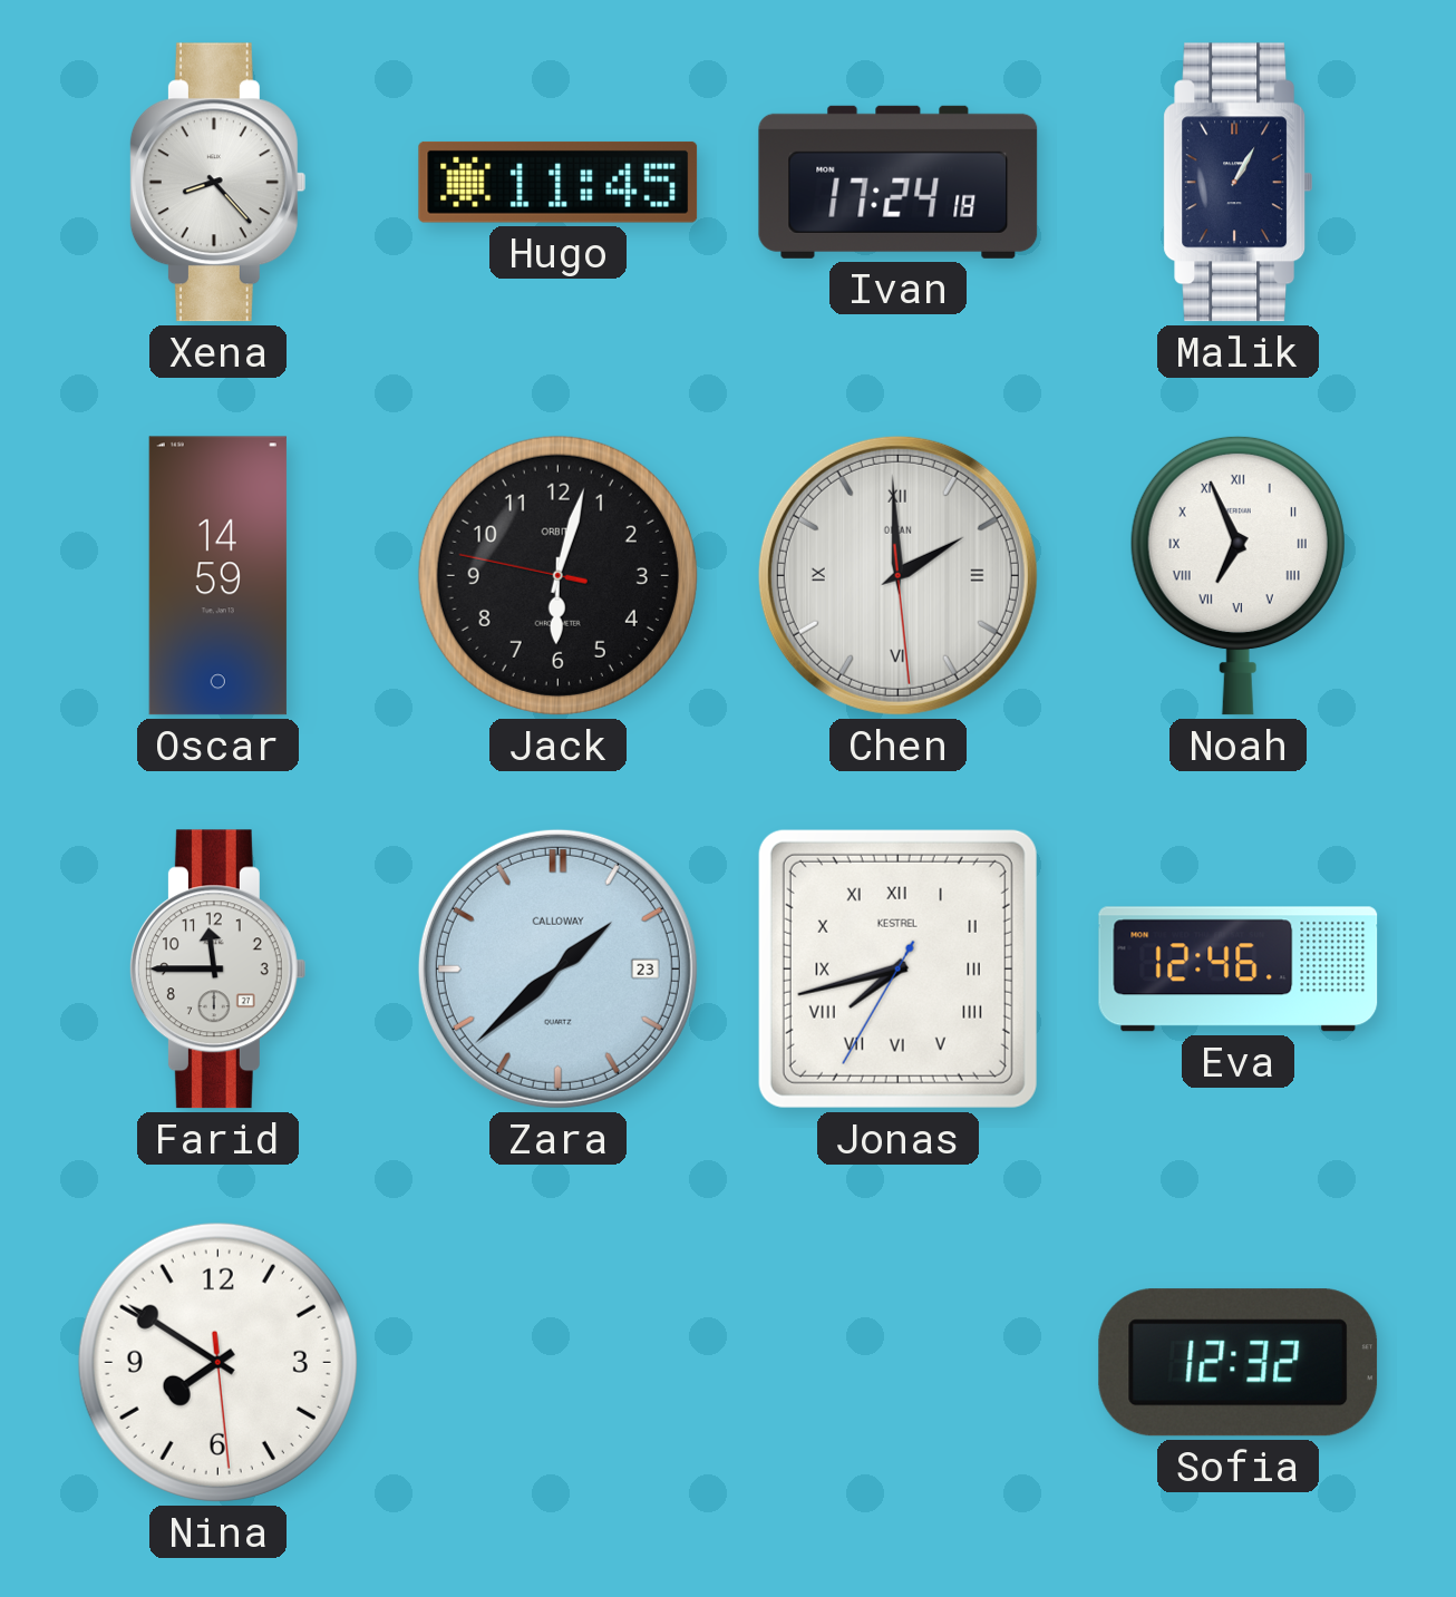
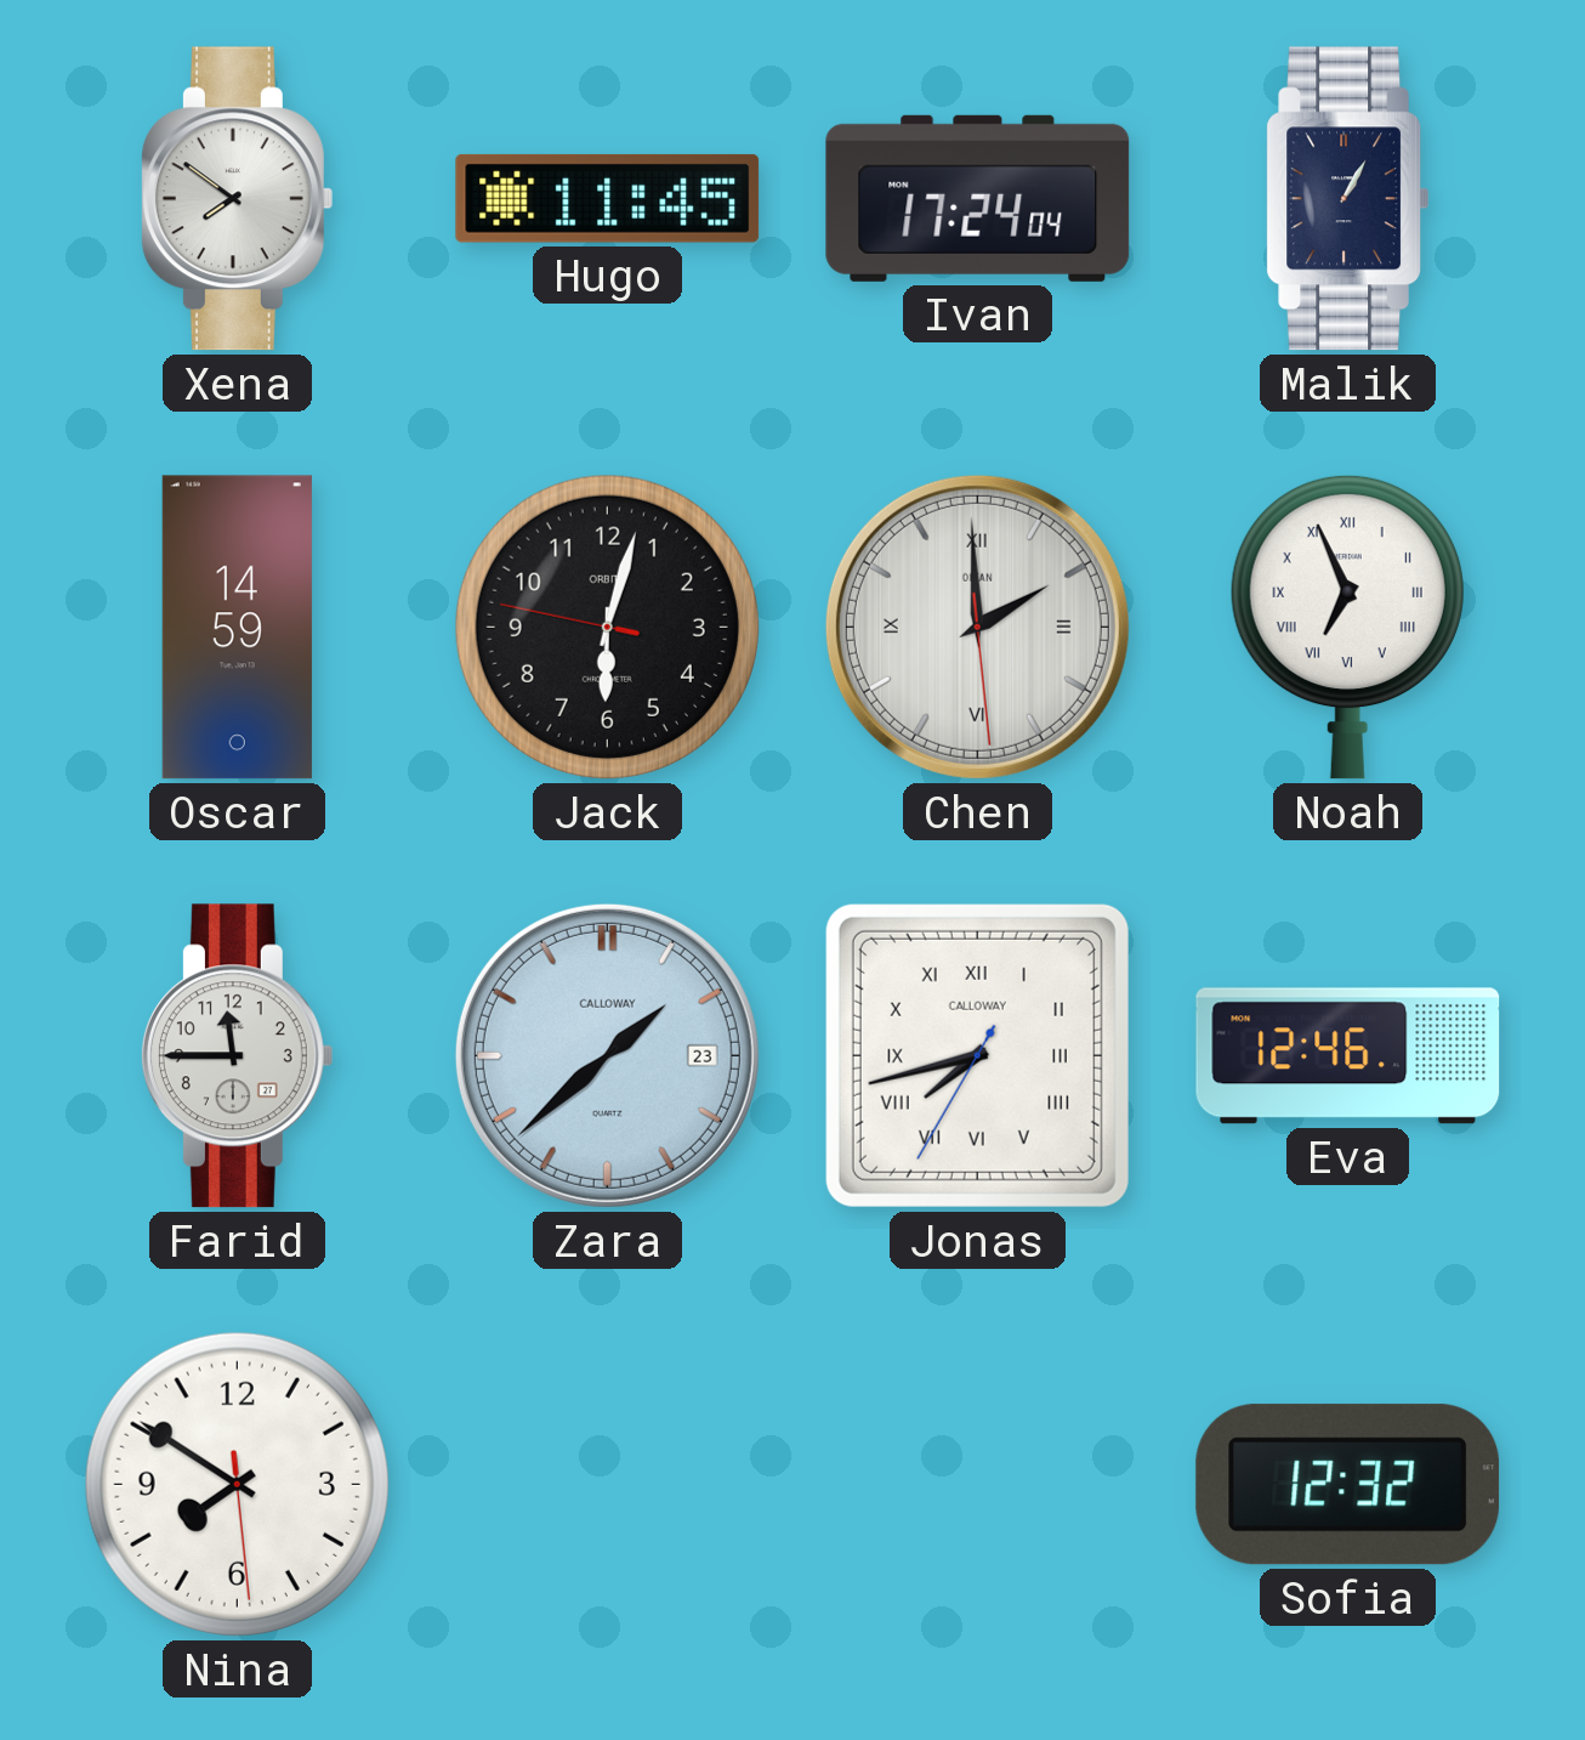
Xena: 8:23 -> 7:51 (237, 199)
Ivan: 17:24:18 -> 17:24:04 (978, 198)
Jonas brand: KESTREL -> CALLOWAY (977, 1055)
